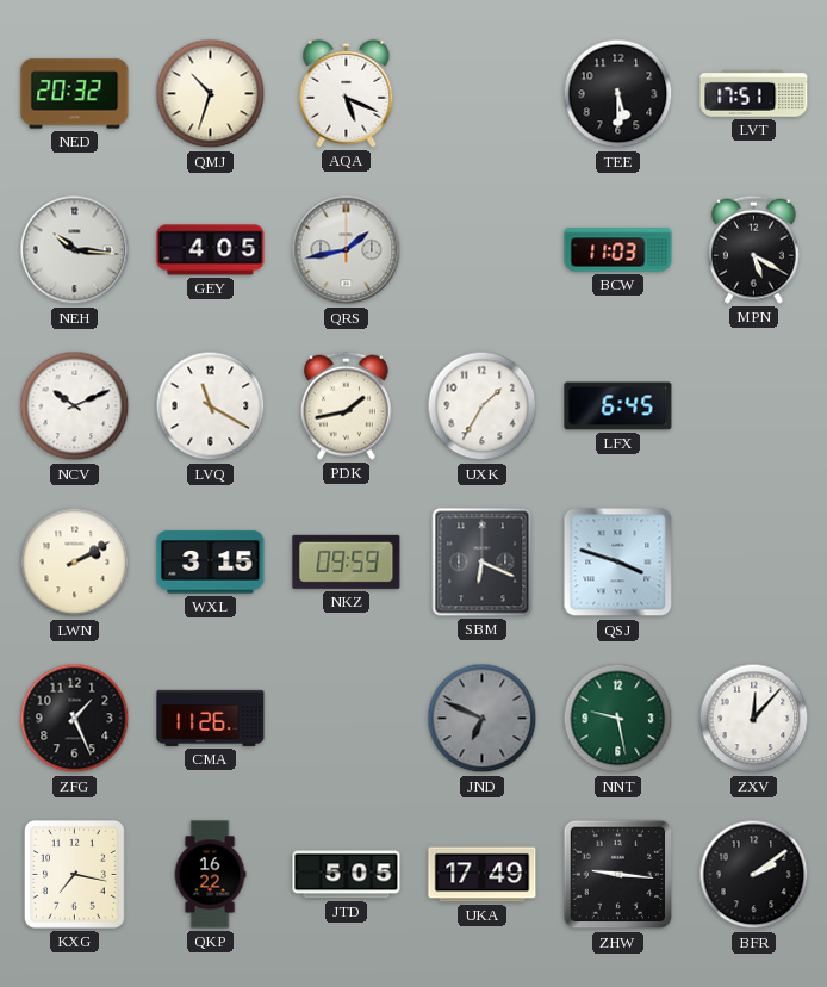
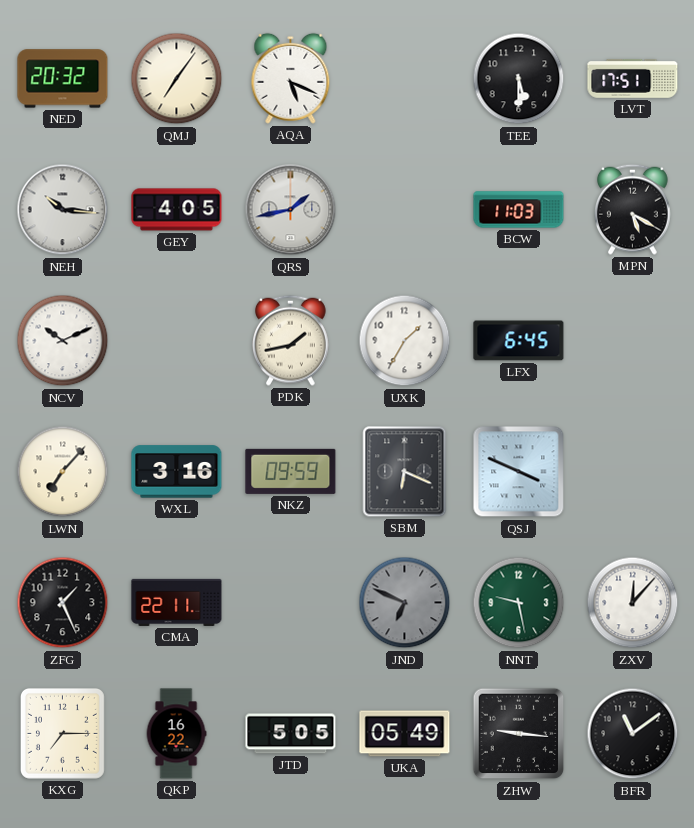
QMJ: 10:33 -> 7:06 (177, 79)
LVQ: 11:20 -> none (211, 406)
LWN: 2:10 -> 7:07 (63, 472)
WXL: 3:15 -> 3:16 (177, 472)
QSJ: 3:48 -> 3:49 (519, 472)
CMA: 11:26 -> 22:11 (177, 602)
KXG: 7:17 -> 7:15 (62, 733)
UKA: 17:49 -> 05:49 (405, 734)
BFR: 2:09 -> 11:09 (633, 734)
